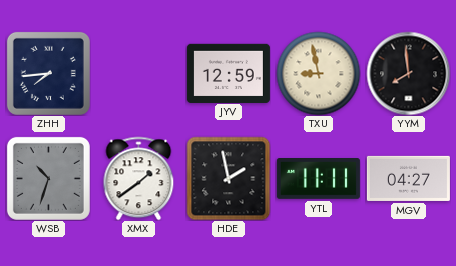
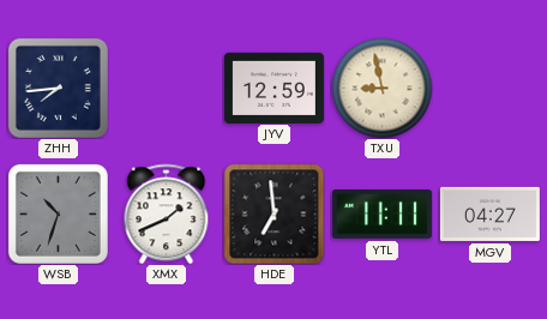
YYM: 7:59 -> none (408, 73)
XMX: 1:39 -> 1:41 (167, 213)
HDE: 1:58 -> 6:59 (273, 213)
